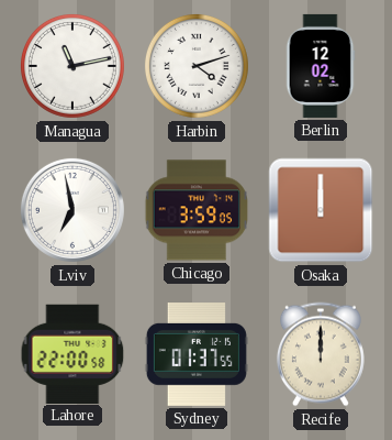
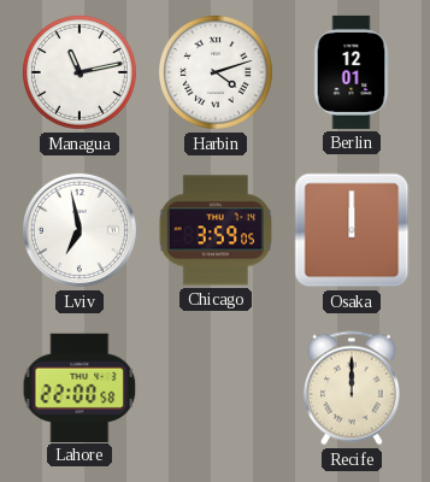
Berlin: 12:02 -> 12:01 (352, 72)
Sydney: 01:37 -> none (197, 355)
